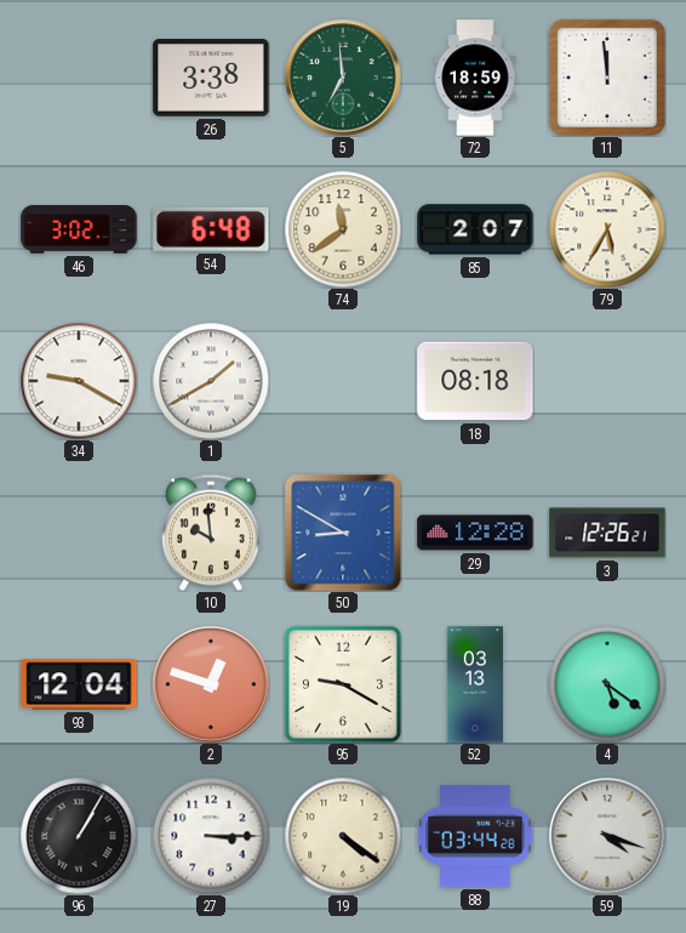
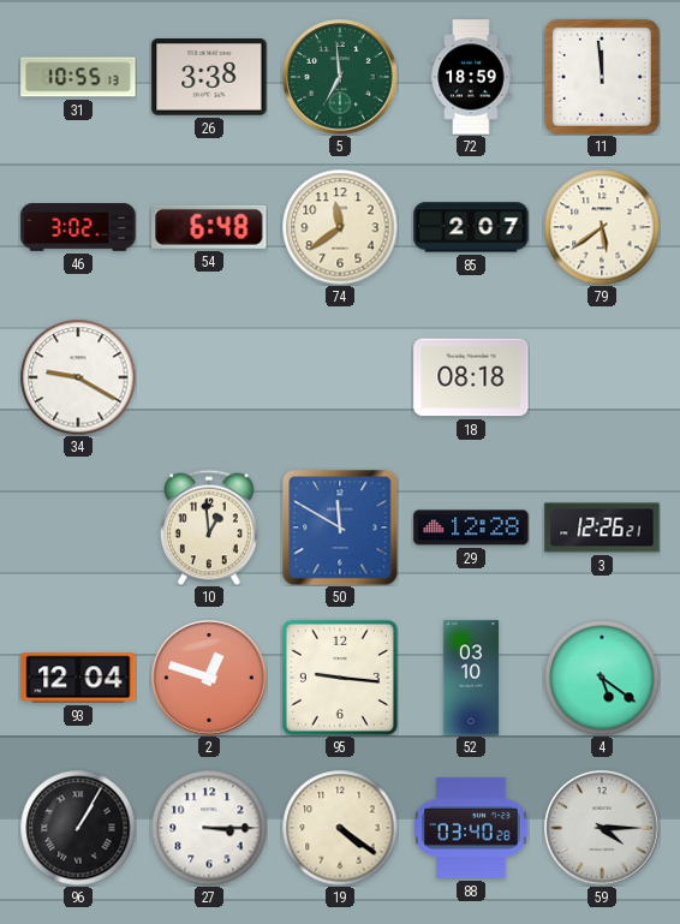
31: none -> 10:55 (78, 77)
79: 5:35 -> 5:39 (602, 227)
1: 1:40 -> none (211, 381)
10: 9:59 -> 12:59 (210, 527)
50: 8:50 -> 11:50 (340, 527)
95: 9:20 -> 9:16 (340, 678)
52: 03:13 -> 03:10 (471, 678)
88: 03:44 -> 03:40 (471, 828)
59: 4:18 -> 4:15 (602, 828)
